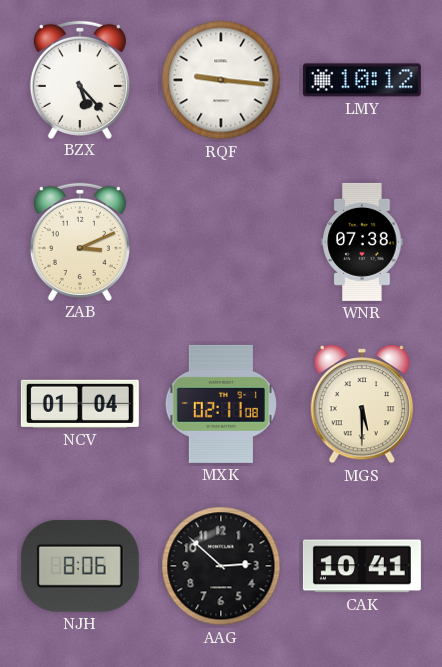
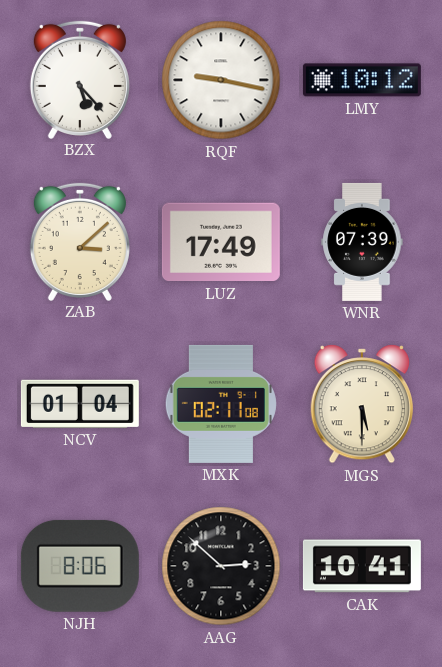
RQF: 9:16 -> 9:17 (221, 80)
ZAB: 3:11 -> 3:08 (80, 241)
LUZ: none -> 17:49 (221, 242)
WNR: 07:38 -> 07:39 (362, 242)
